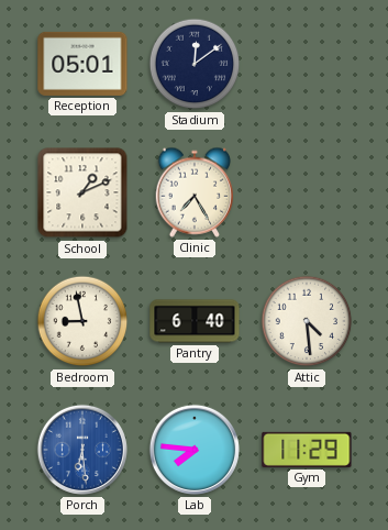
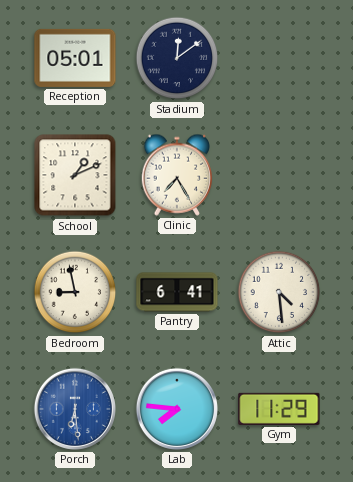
Pantry: 6:40 -> 6:41 (177, 292)
